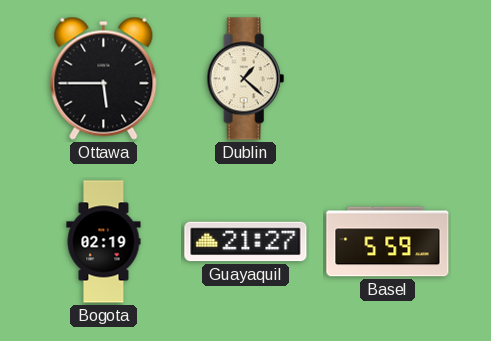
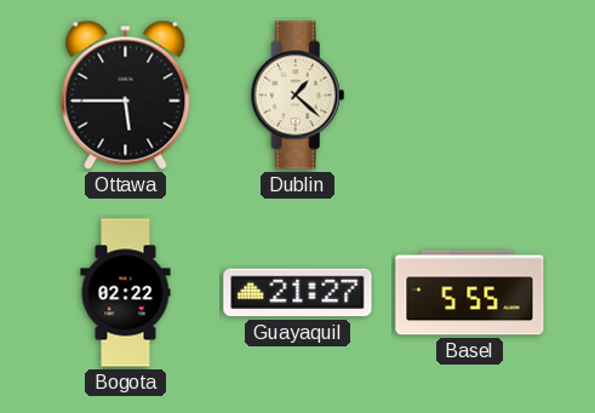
Bogota: 02:19 -> 02:22 (126, 293)
Basel: 5:59 -> 5:55 (470, 293)
